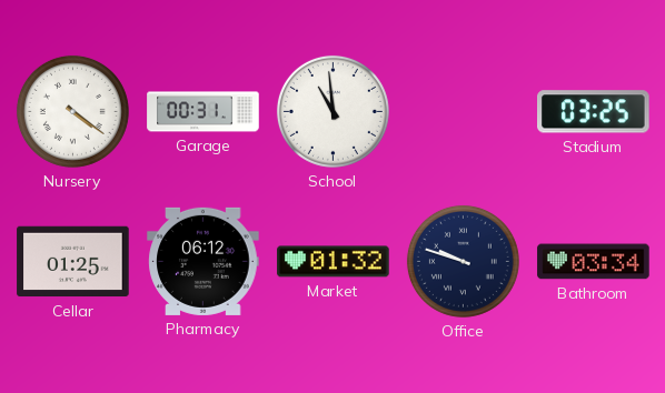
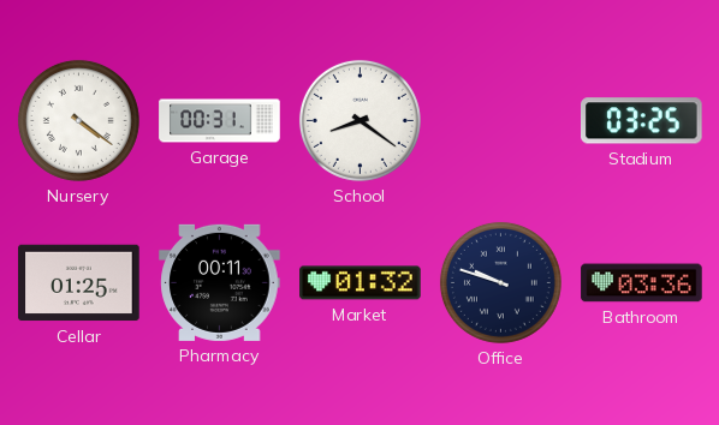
School: 10:59 -> 8:21 (359, 120)
Pharmacy: 06:12 -> 00:11 (220, 282)
Bathroom: 03:34 -> 03:36 (642, 283)
